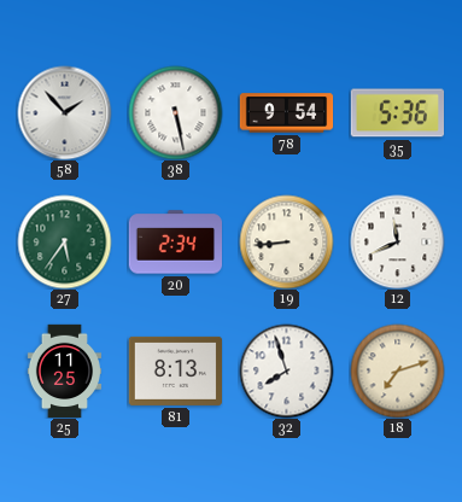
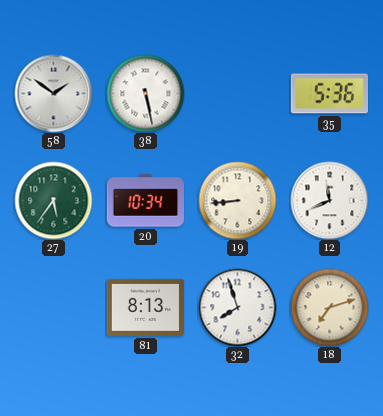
58: 1:53 -> 1:51 (53, 93)
78: 9:54 -> none (286, 113)
20: 2:34 -> 10:34 (145, 201)
25: 11:25 -> none (64, 370)
